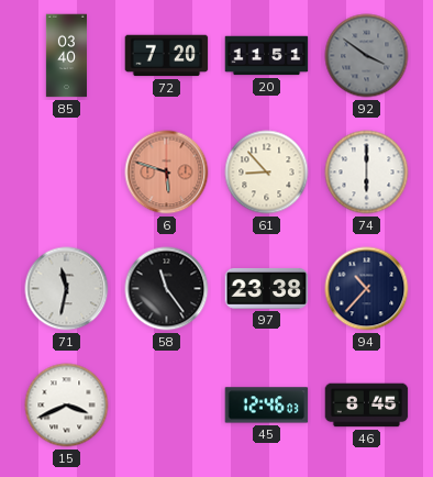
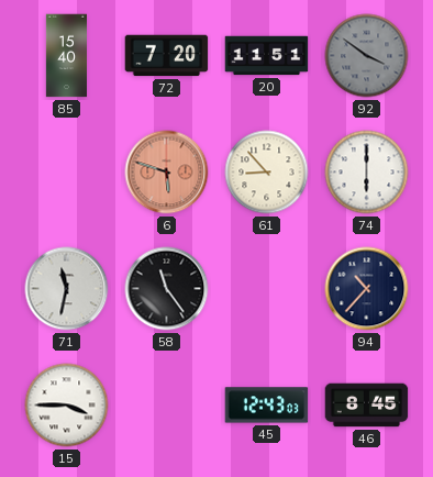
85: 03:40 -> 15:40 (66, 56)
97: 23:38 -> none (267, 288)
15: 3:41 -> 3:45 (67, 406)
45: 12:46 -> 12:43 (267, 406)
